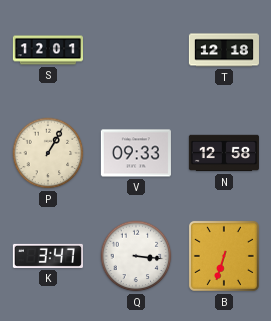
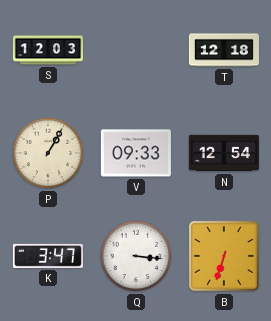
S: 12:01 -> 12:03 (47, 50)
N: 12:58 -> 12:54 (224, 153)
